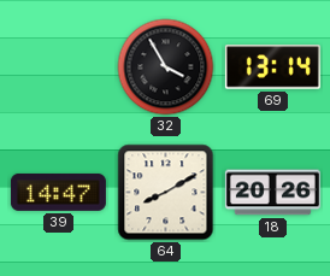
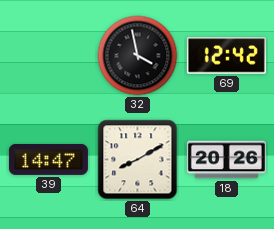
32: 3:55 -> 3:58 (138, 56)
69: 13:14 -> 12:42 (226, 56)
